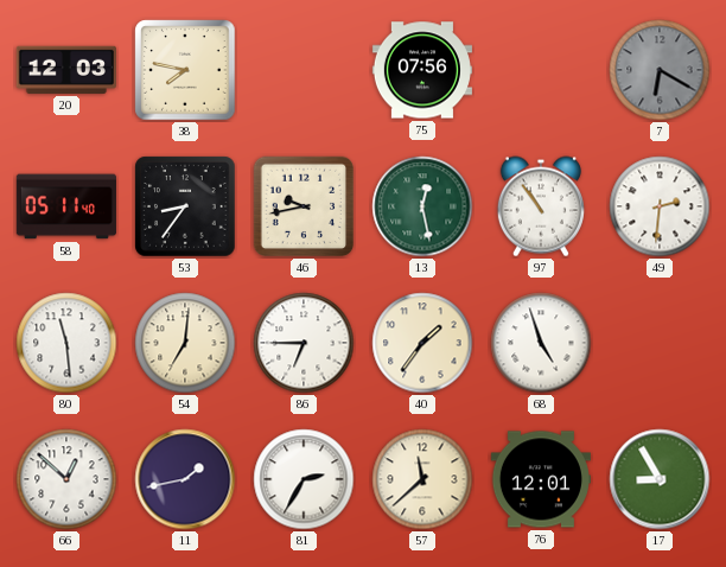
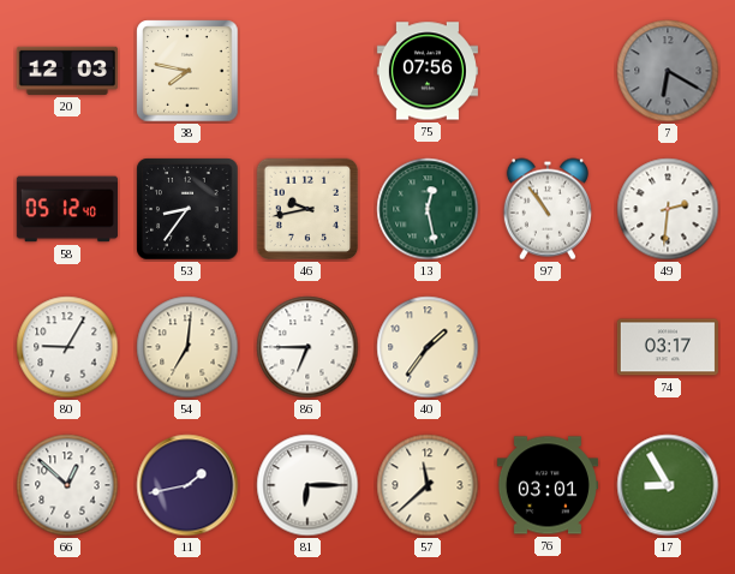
58: 05:11 -> 05:12 (67, 209)
80: 11:29 -> 9:05 (67, 347)
68: 4:57 -> none (541, 343)
74: none -> 03:17 (668, 347)
81: 2:35 -> 6:15 (307, 485)
76: 12:01 -> 03:01 (548, 485)
